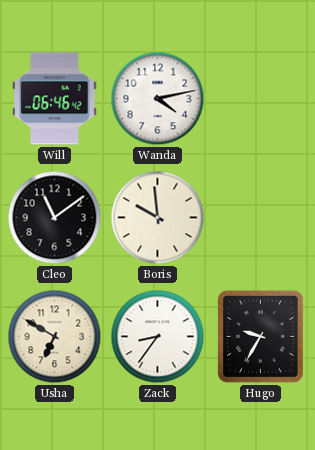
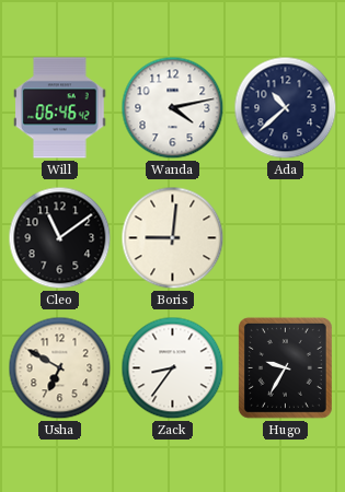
Ada: none -> 10:38 (286, 108)
Boris: 9:59 -> 9:01 (173, 238)
